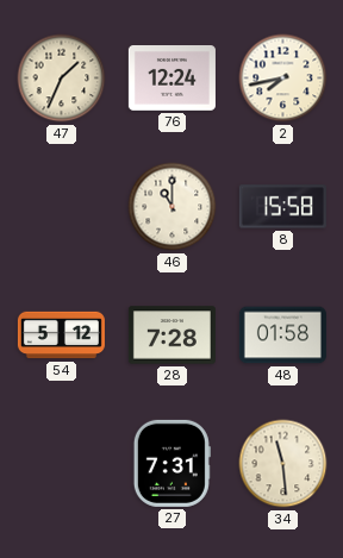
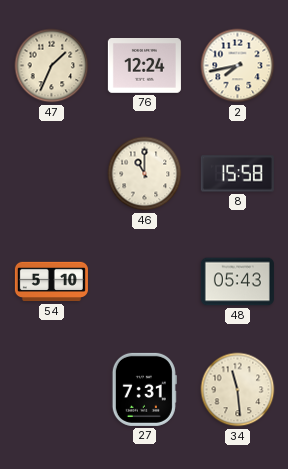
54: 5:12 -> 5:10 (51, 282)
28: 7:28 -> none (171, 336)
48: 01:58 -> 05:43 (237, 282)
